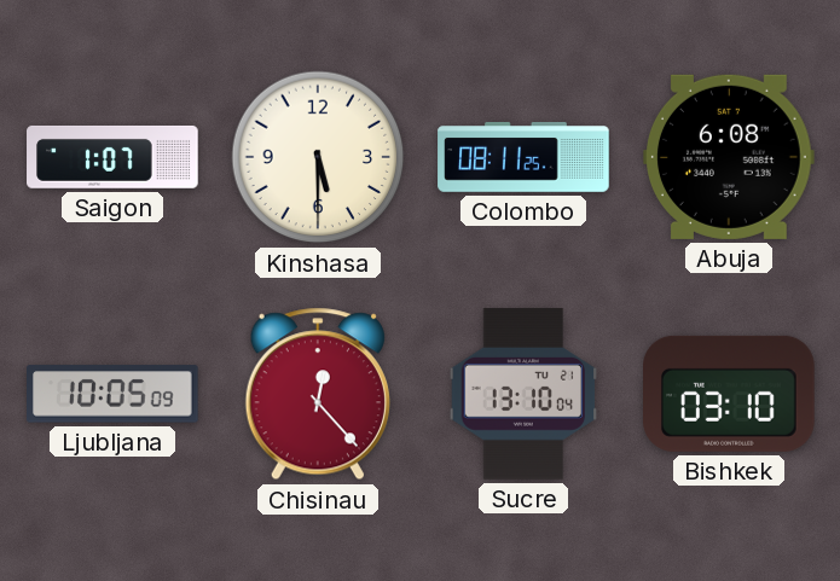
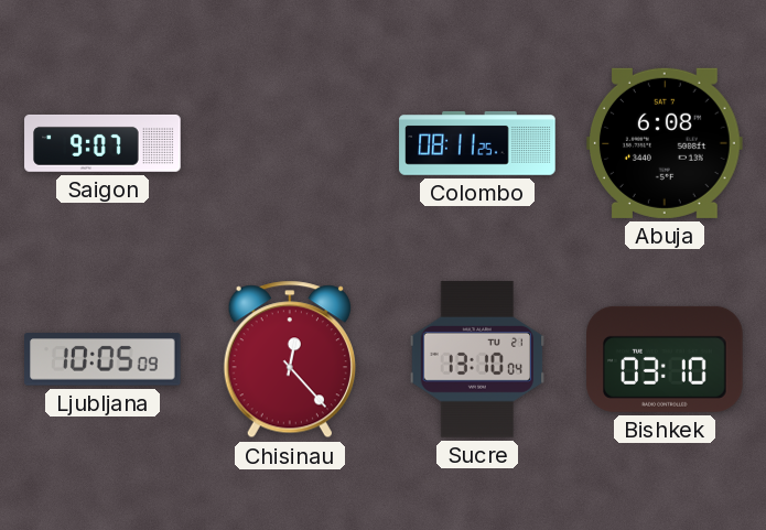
Saigon: 1:07 -> 9:07 (103, 143)
Kinshasa: 5:30 -> none (318, 157)
